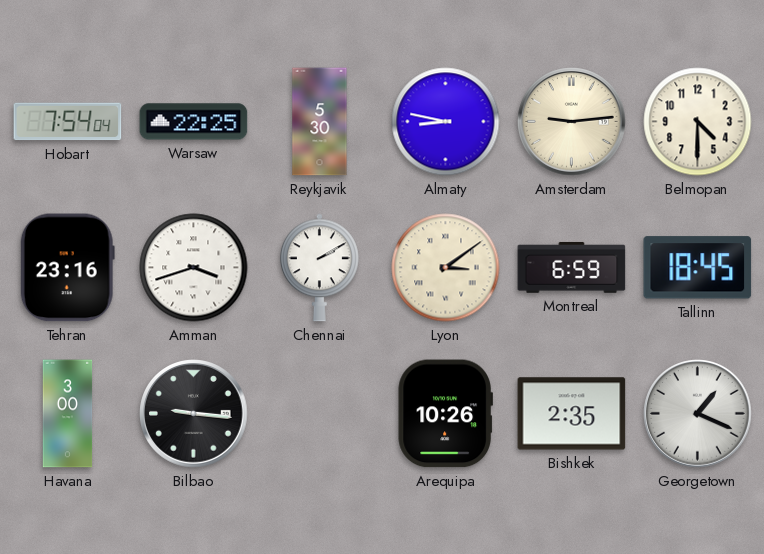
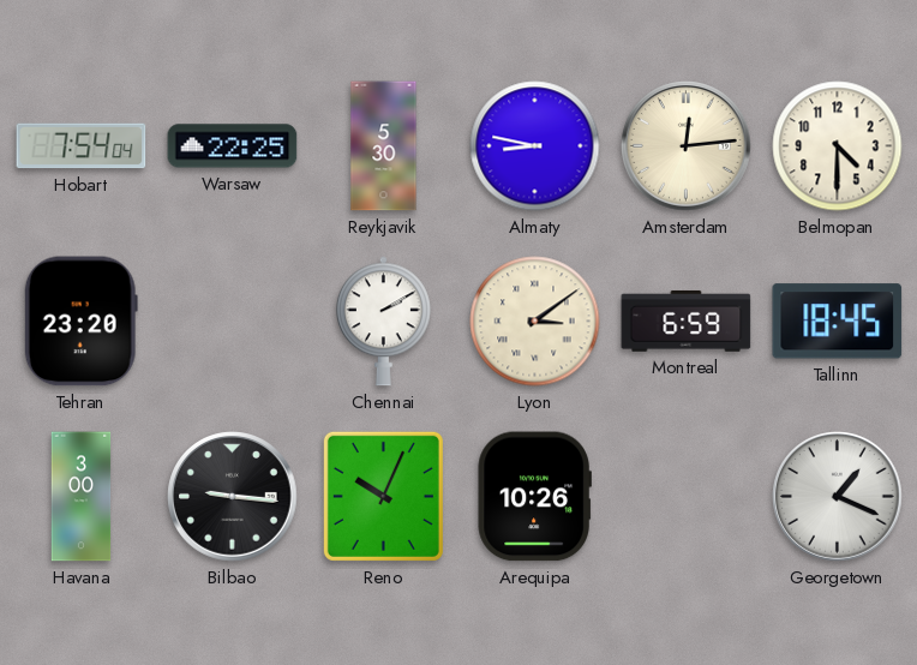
Amsterdam: 9:14 -> 12:14 (687, 146)
Tehran: 23:16 -> 23:20 (80, 322)
Amman: 3:42 -> none (194, 268)
Reno: none -> 10:04 (383, 496)
Bishkek: 2:35 -> none (572, 414)
